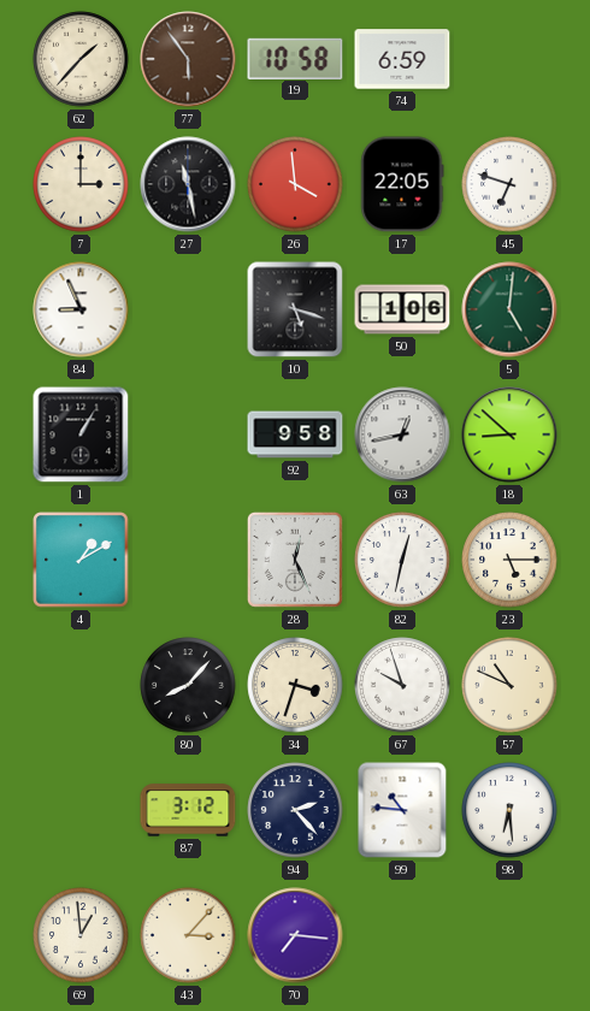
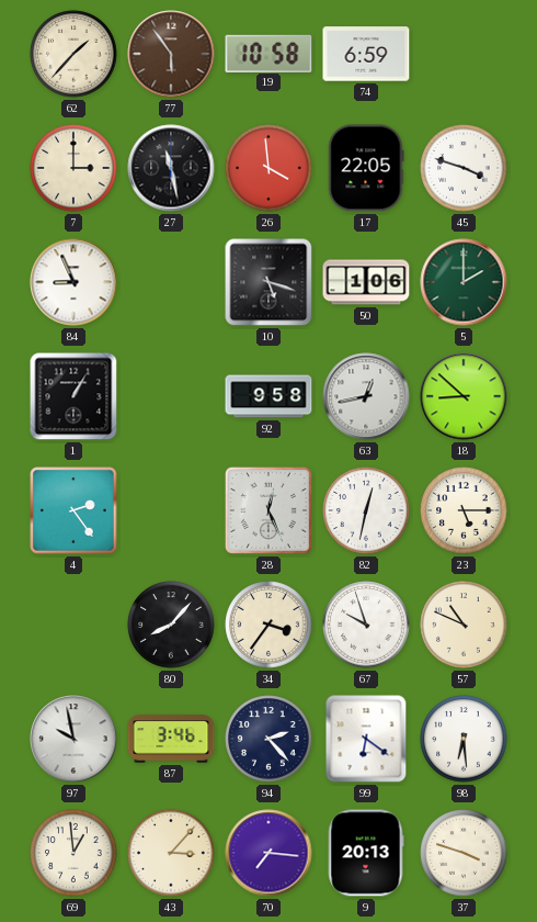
45: 6:48 -> 3:48 (464, 168)
5: 5:01 -> 2:00 (464, 282)
4: 1:10 -> 2:24 (73, 510)
34: 3:33 -> 3:36 (268, 625)
97: none -> 9:58 (73, 739)
87: 3:12 -> 3:46 (171, 739)
99: 10:46 -> 6:21 (366, 739)
9: none -> 20:13 (366, 853)
37: none -> 3:48 (464, 853)
